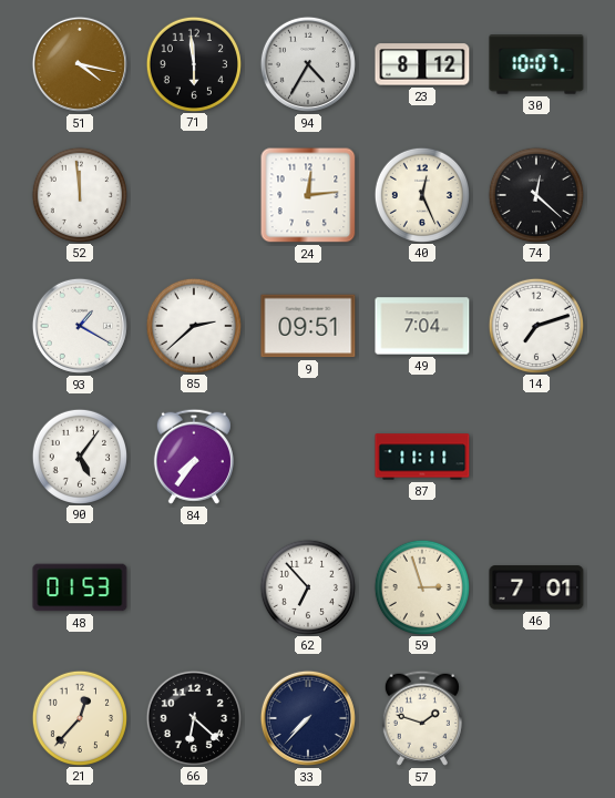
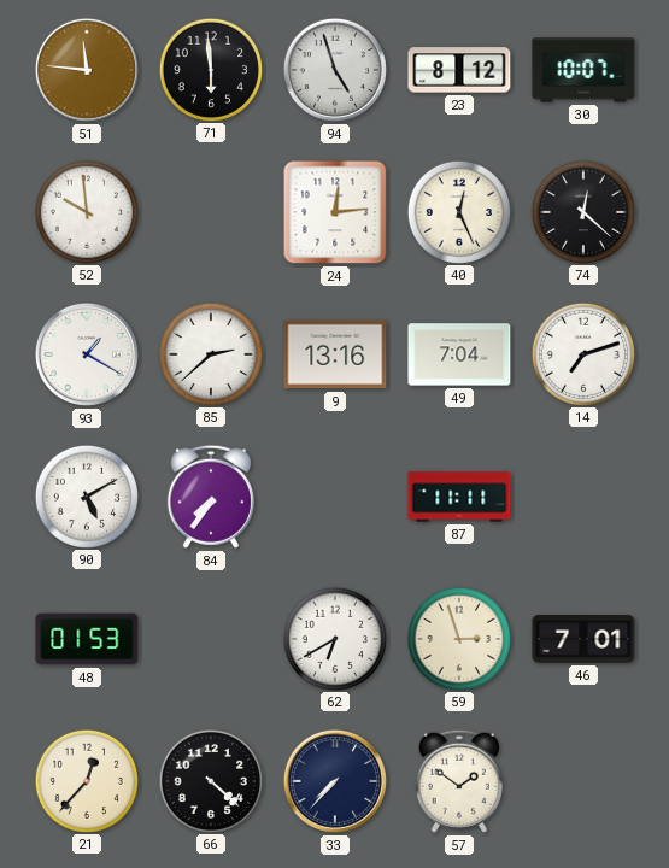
51: 4:17 -> 11:46 (87, 70)
94: 4:35 -> 4:57 (335, 70)
52: 11:59 -> 9:59 (86, 211)
9: 09:51 -> 13:16 (335, 354)
90: 5:06 -> 5:10 (86, 495)
62: 6:53 -> 6:40 (334, 638)
66: 6:22 -> 4:22 (210, 780)
57: 1:48 -> 1:51 (459, 781)
